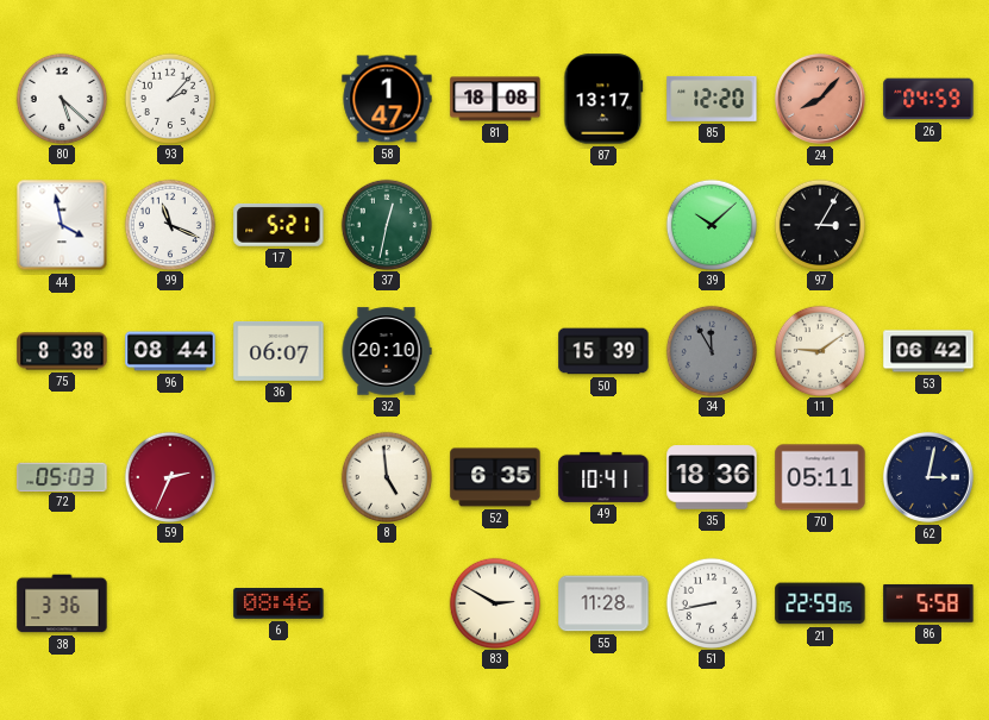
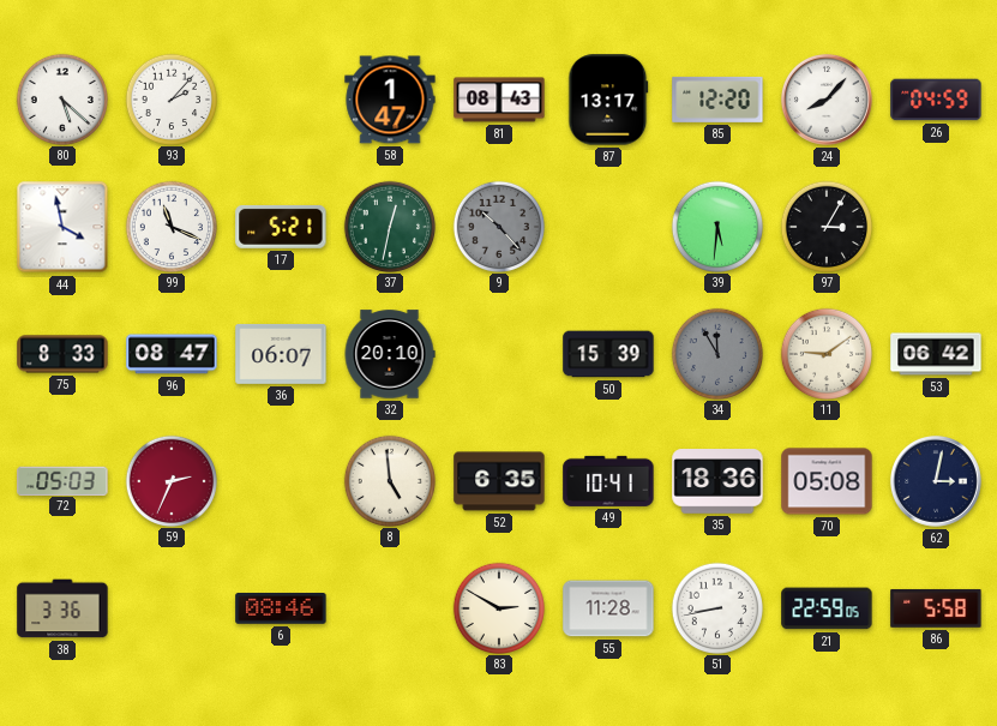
81: 18:08 -> 08:43 (499, 100)
24 dial: salmon -> white (827, 100)
9: none -> 10:23 (498, 226)
39: 10:08 -> 5:31 (716, 226)
75: 8:38 -> 8:33 (62, 354)
96: 08:44 -> 08:47 (172, 354)
70: 05:11 -> 05:08 (827, 481)
